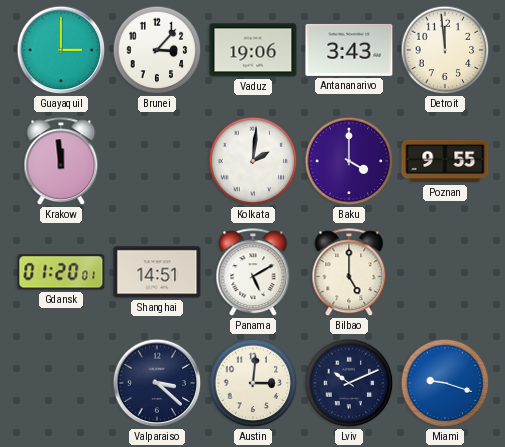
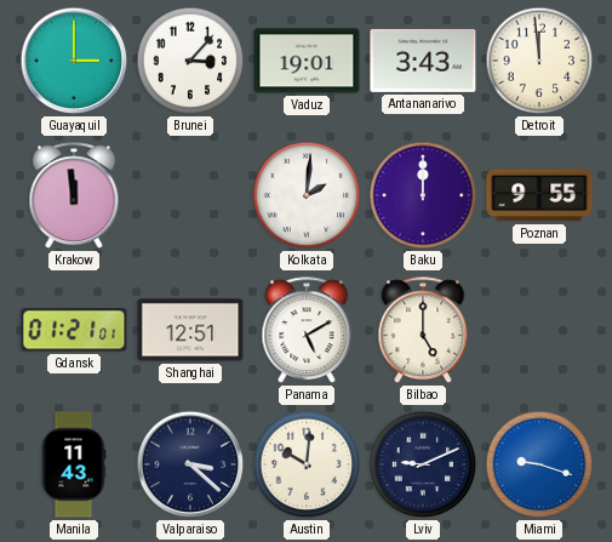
Vaduz: 19:06 -> 19:01 (307, 61)
Baku: 4:00 -> 12:00 (423, 195)
Gdansk: 01:20 -> 01:21 (74, 330)
Shanghai: 14:51 -> 12:51 (190, 330)
Manila: none -> 11:43 (74, 464)
Austin: 3:01 -> 10:01 (307, 464)
Lviv: 10:11 -> 9:11 (423, 464)
